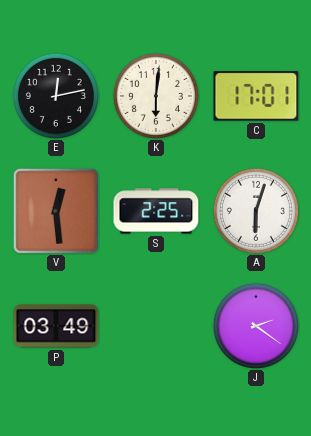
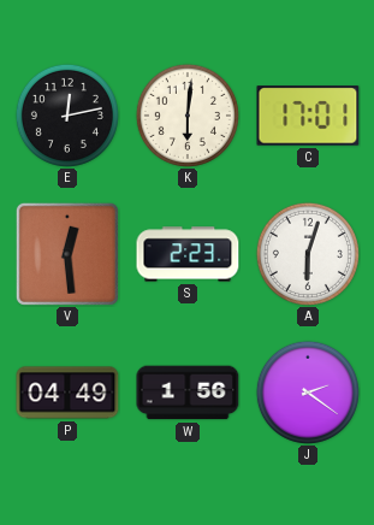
S: 2:25 -> 2:23 (188, 254)
P: 03:49 -> 04:49 (67, 393)
W: none -> 1:56 (188, 393)
